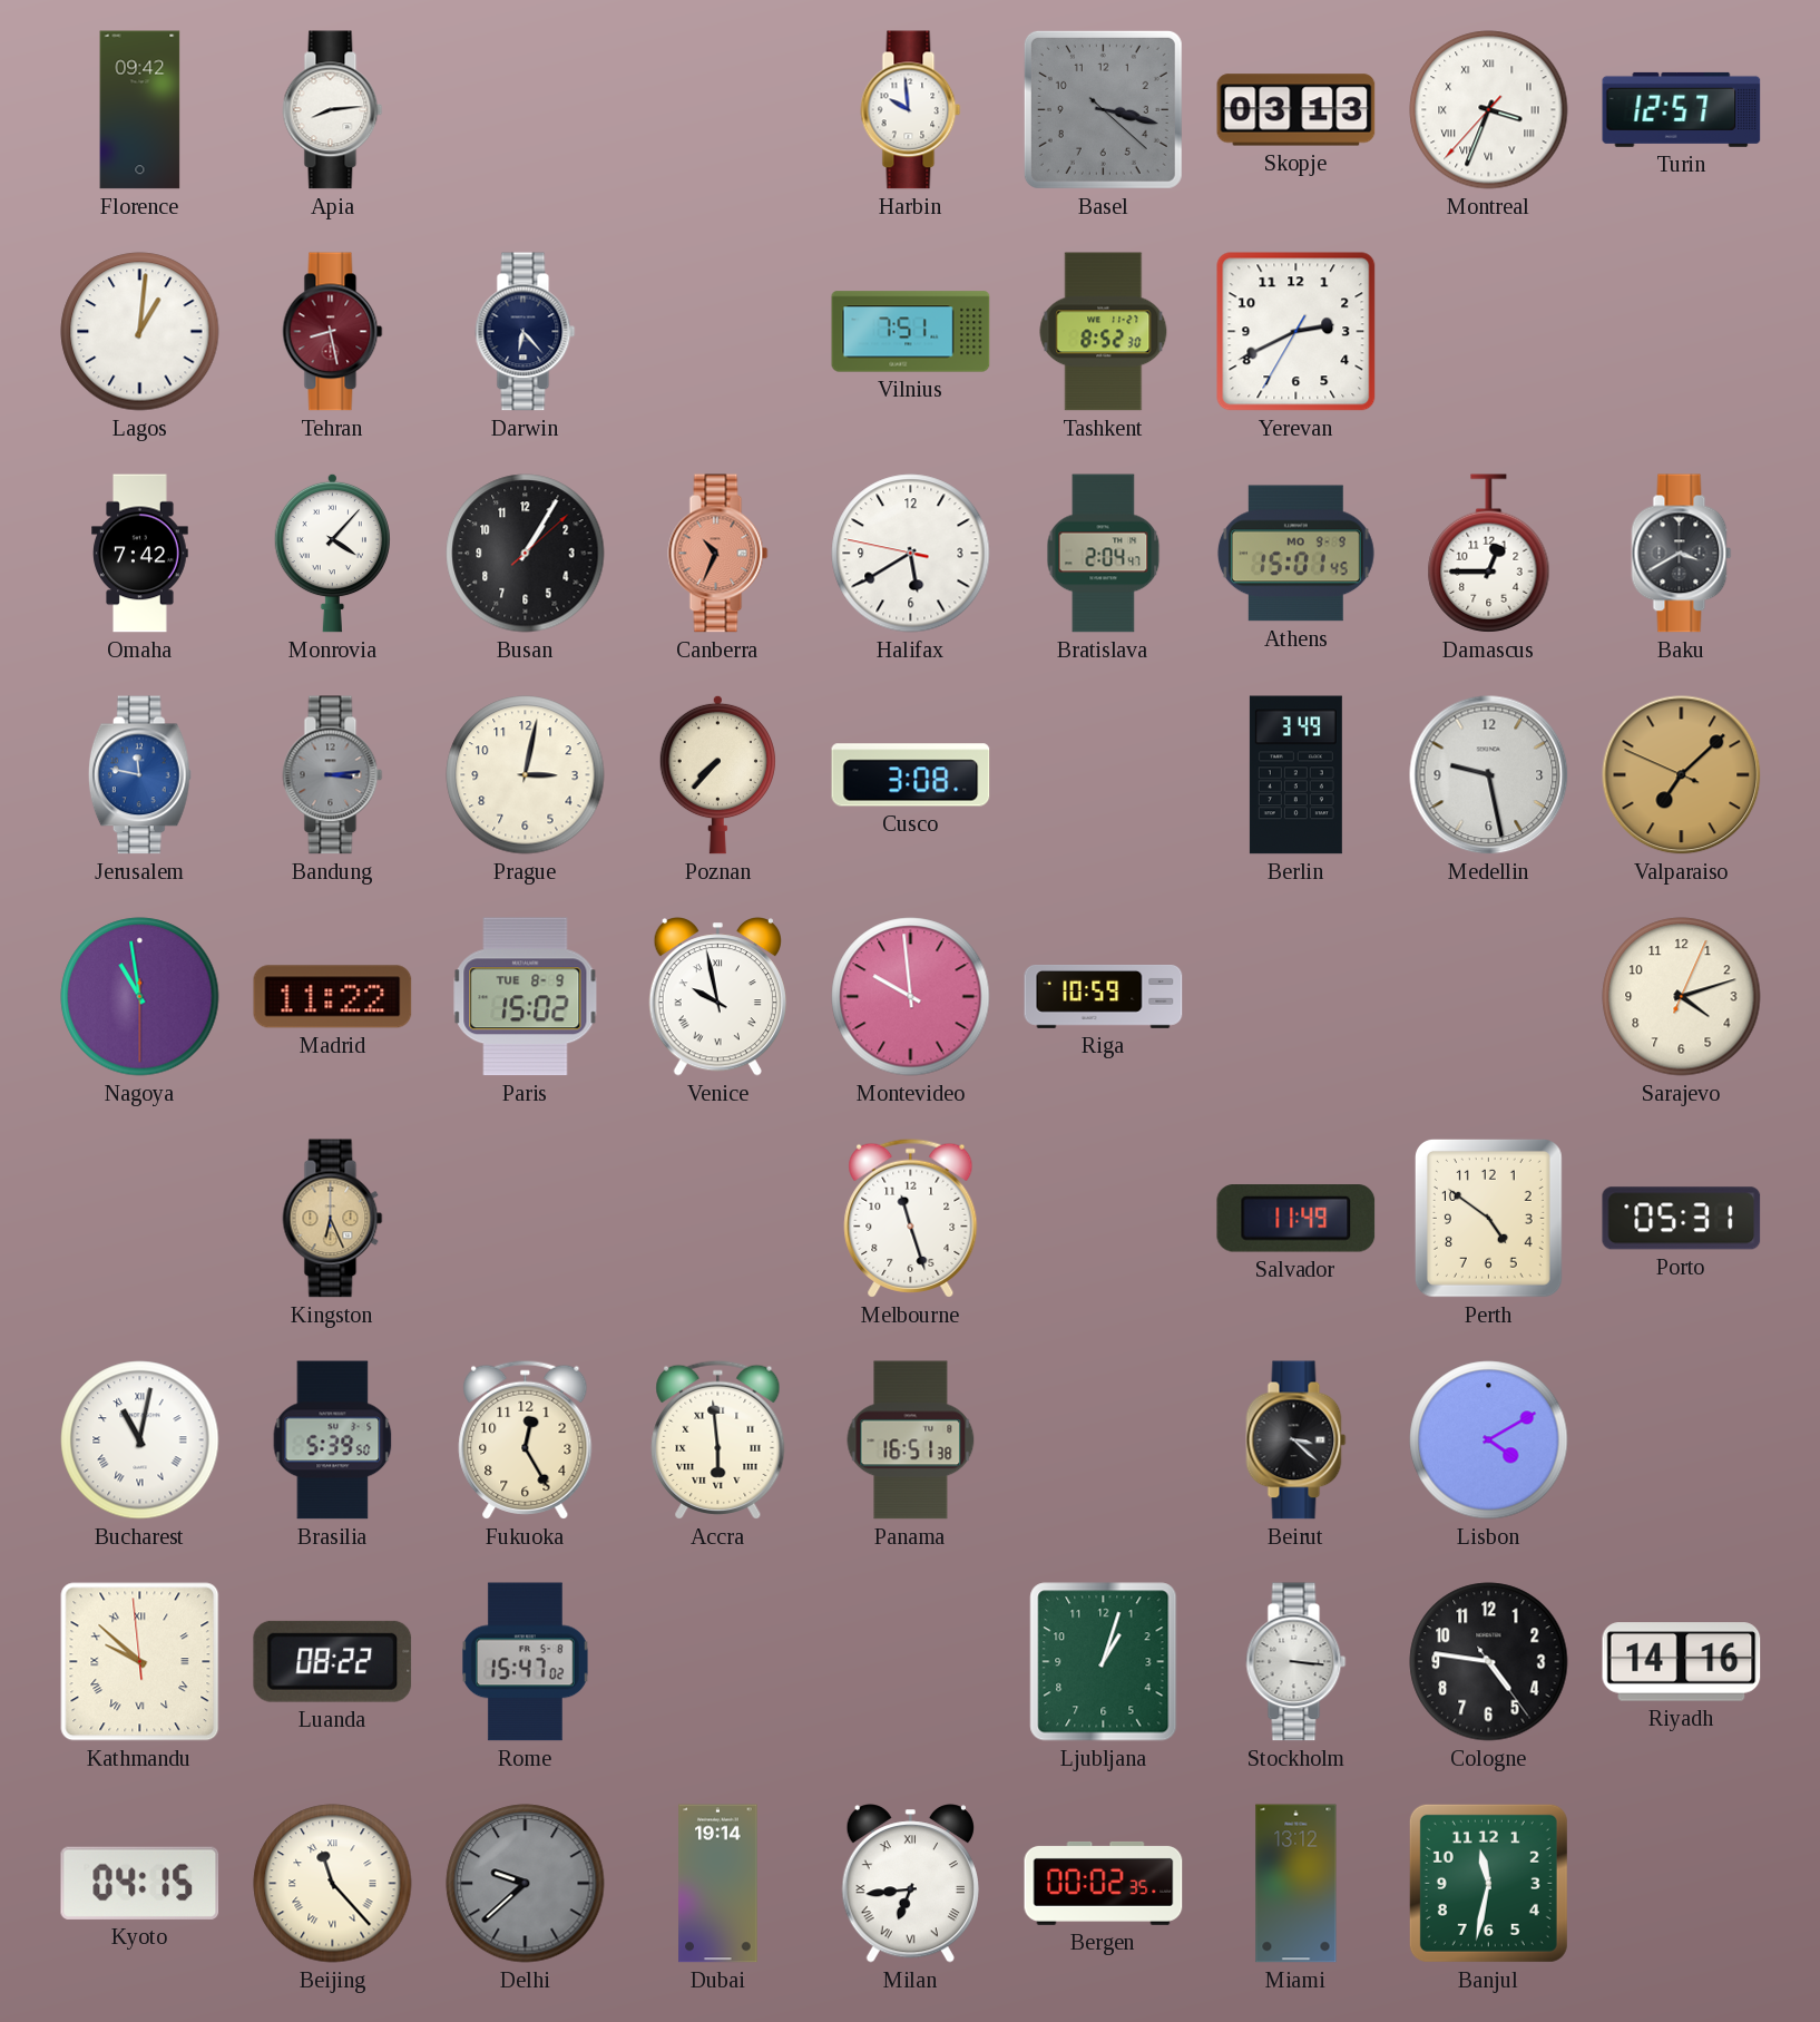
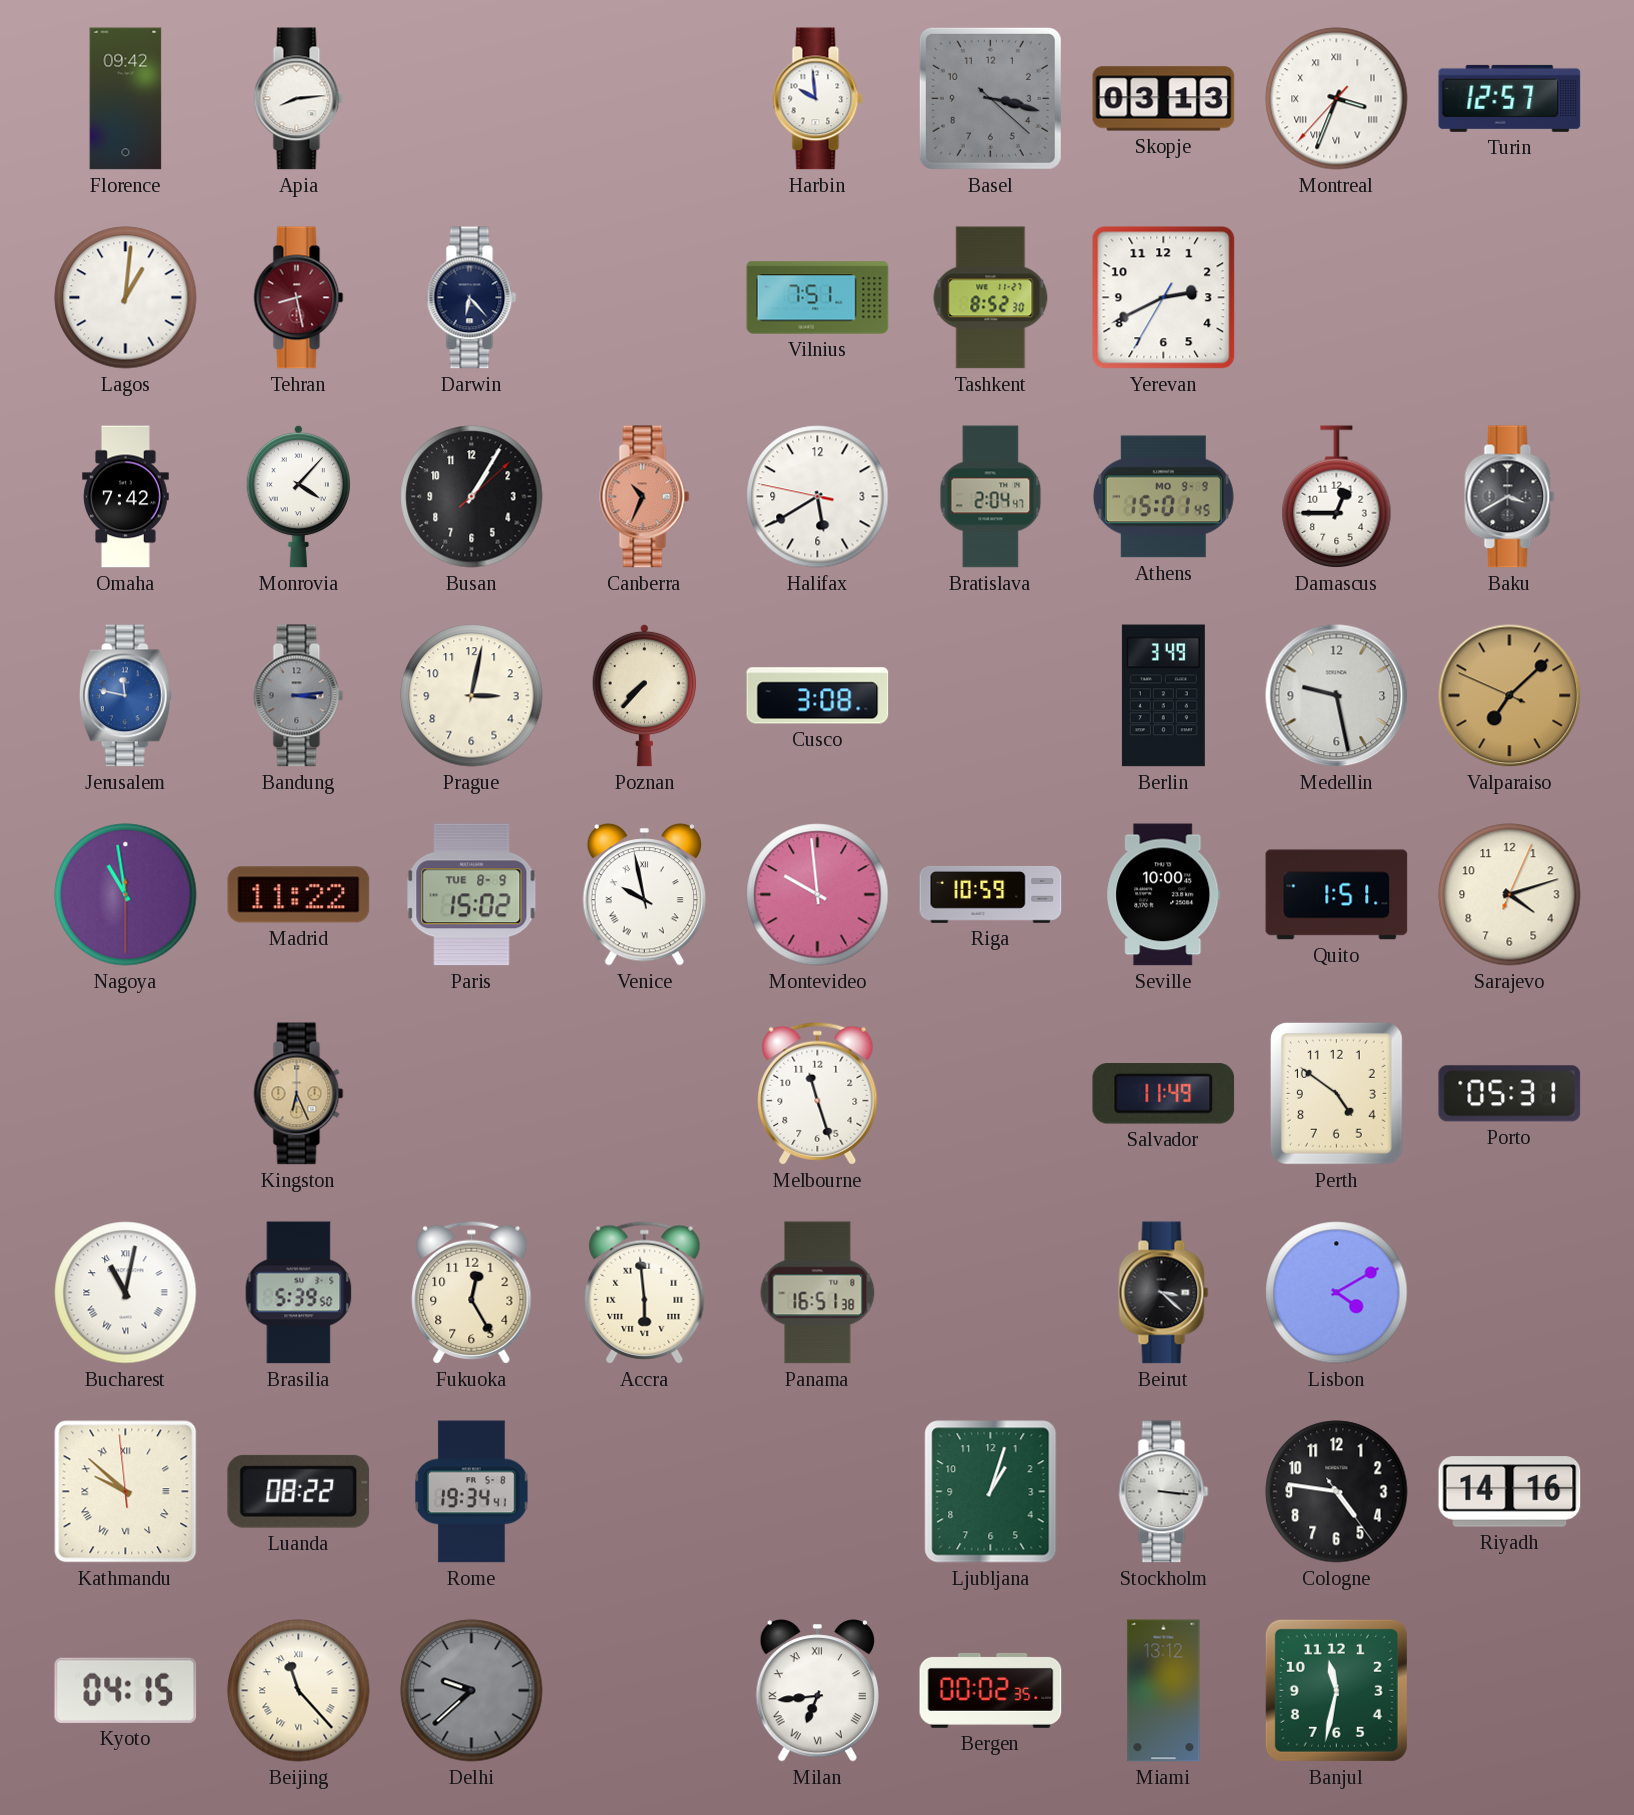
Seville: none -> 10:00 (1164, 895)
Quito: none -> 1:51 (1337, 895)
Rome: 15:47 -> 19:34 (472, 1492)
Dubai: 19:14 -> none (718, 1884)
